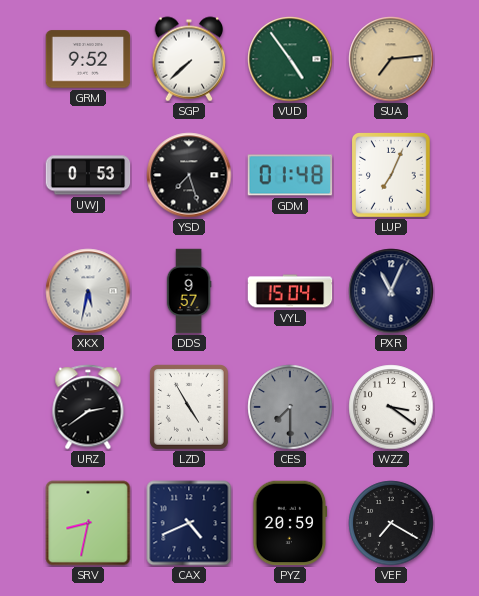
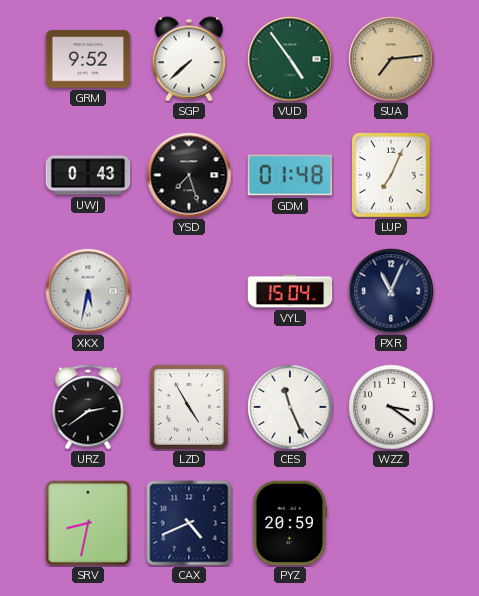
UWJ: 0:53 -> 0:43 (88, 175)
DDS: 9:57 -> none (189, 291)
CES: 7:30 -> 11:26 (290, 407)
CES dial: grey -> white (290, 407)
VEF: 7:20 -> none (391, 523)
